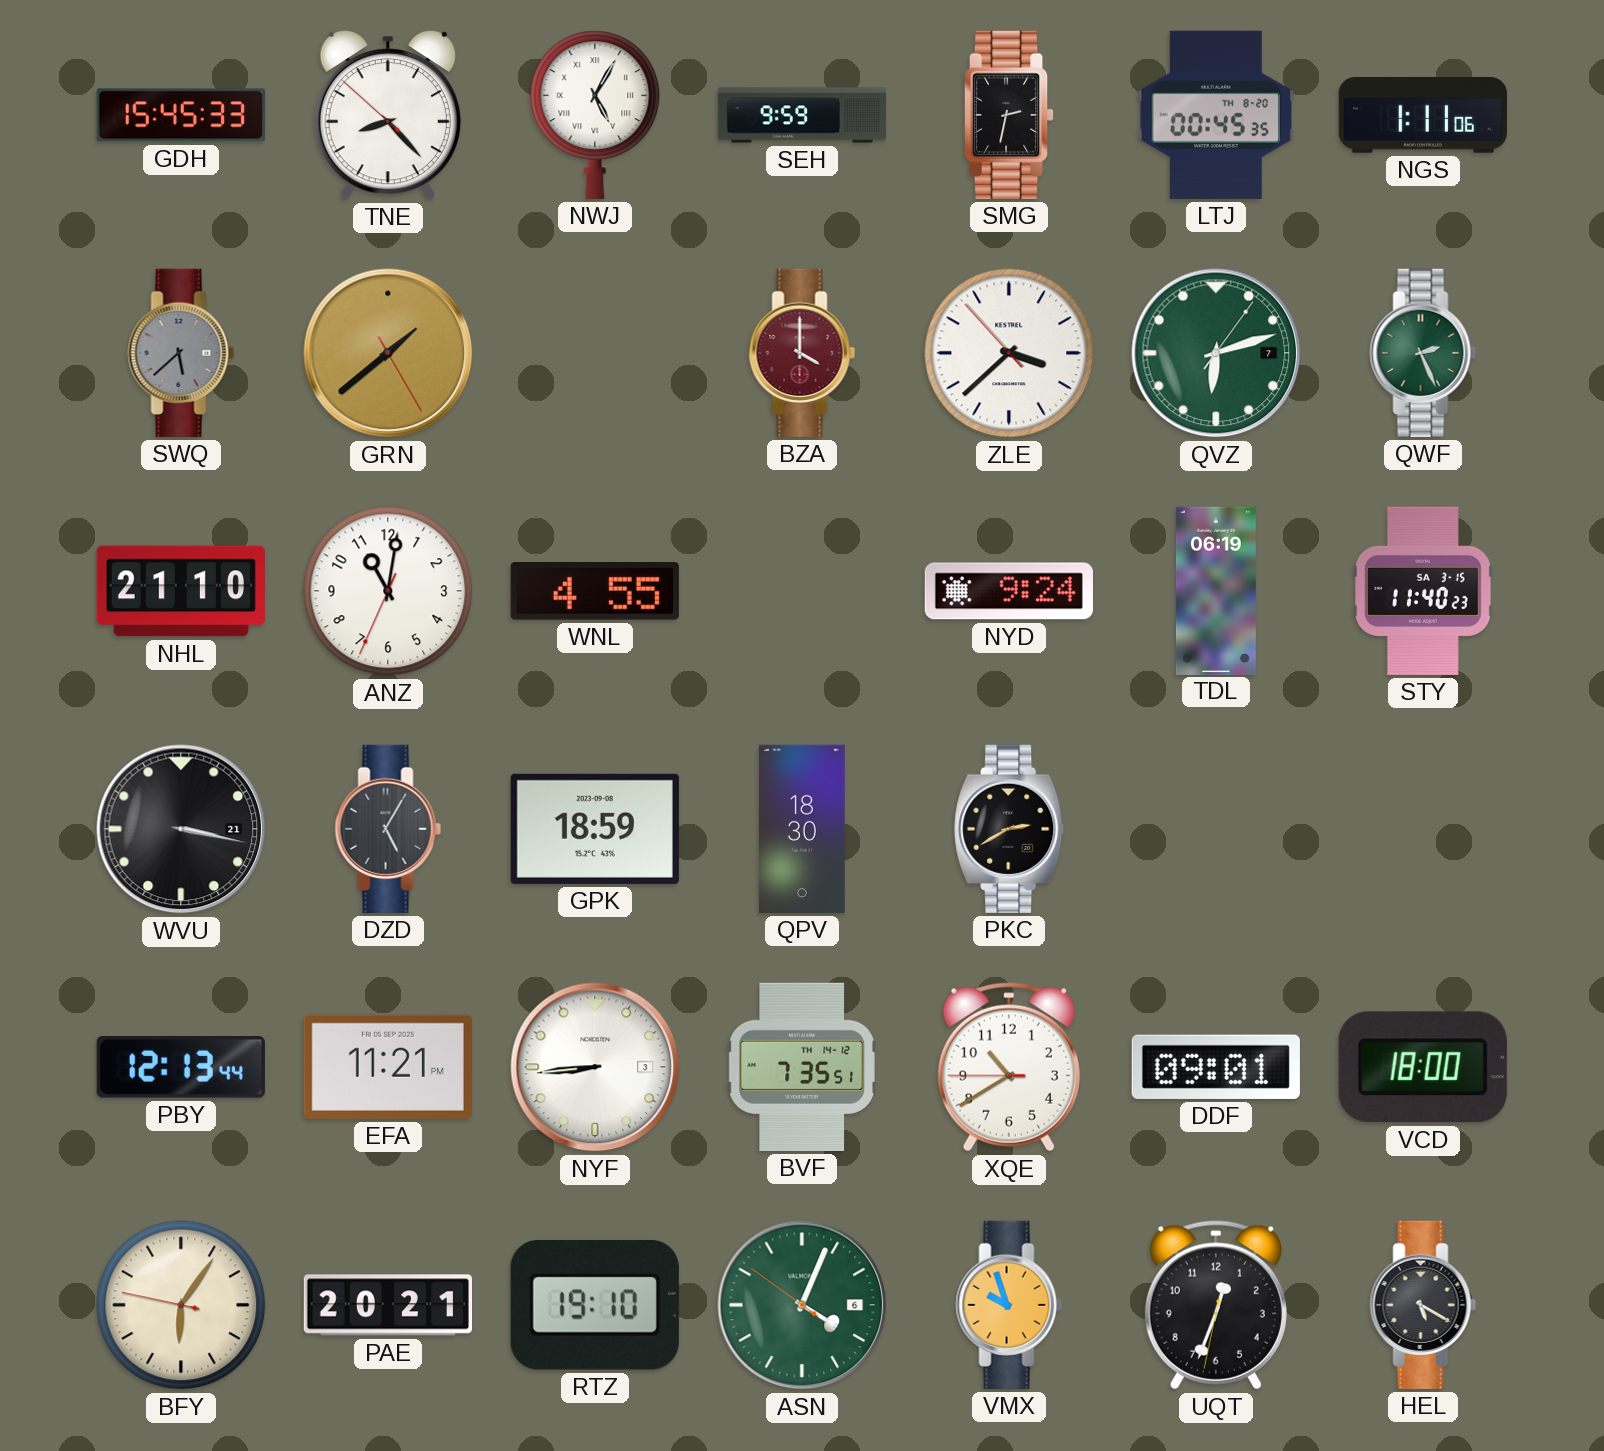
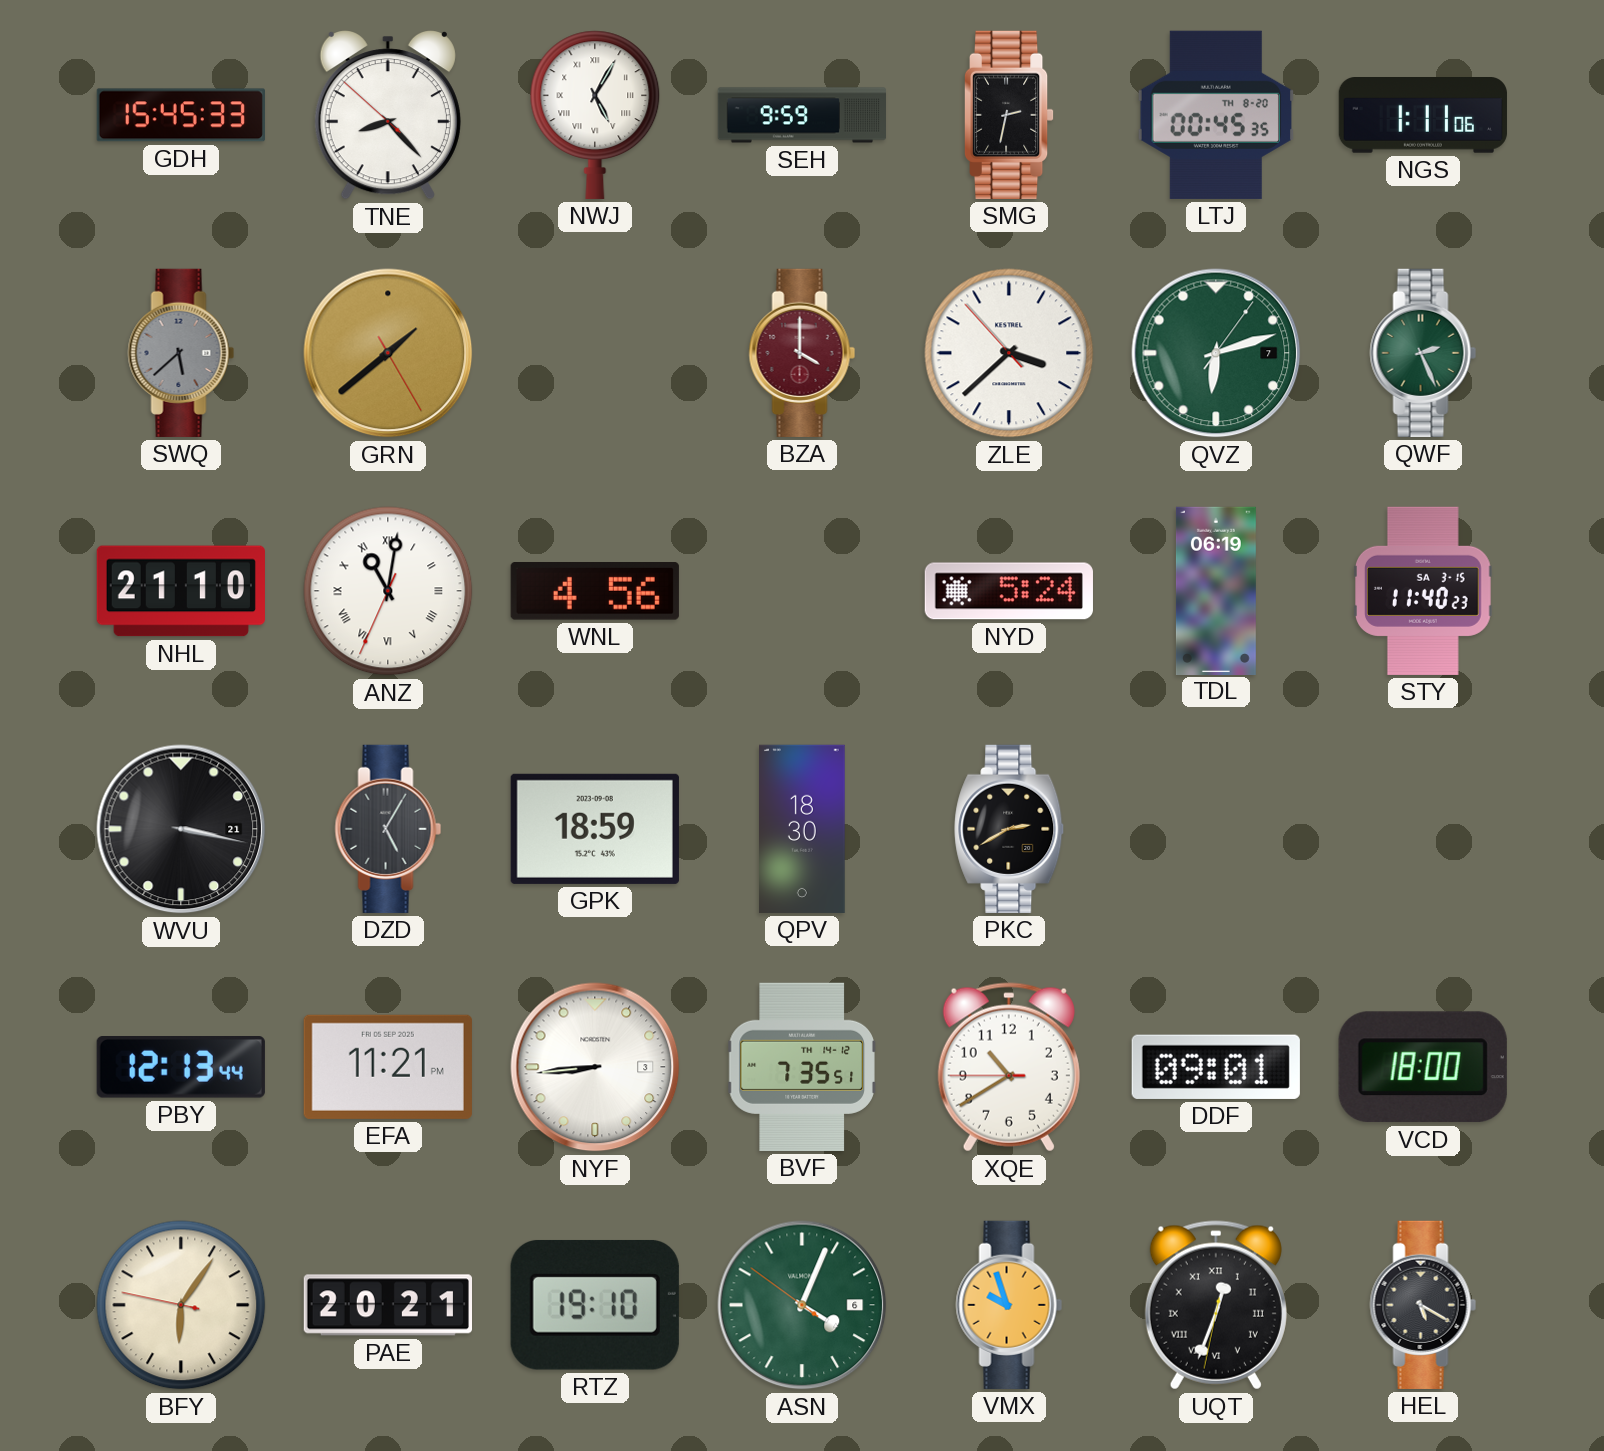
ANZ numerals: Arabic -> Roman (388, 591)
WNL: 4:55 -> 4:56 (595, 592)
NYD: 9:24 -> 5:24 (1009, 591)
UQT numerals: Arabic -> Roman (1216, 1305)
